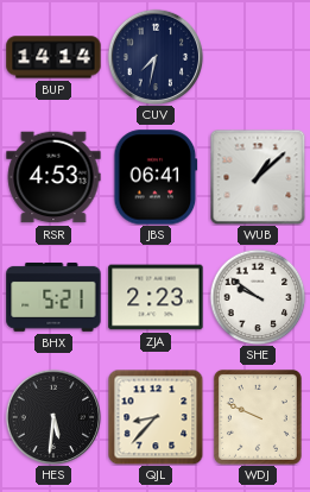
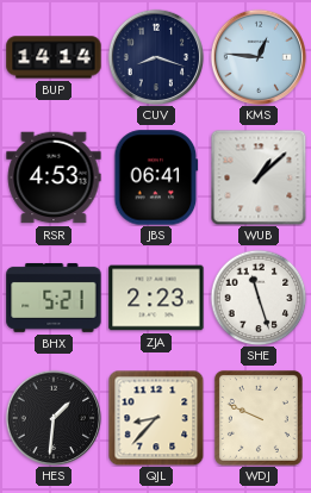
CUV: 7:32 -> 8:18 (156, 57)
KMS: none -> 12:46 (259, 57)
SHE: 9:51 -> 11:27 (259, 298)
HES: 5:31 -> 1:31 (54, 418)
